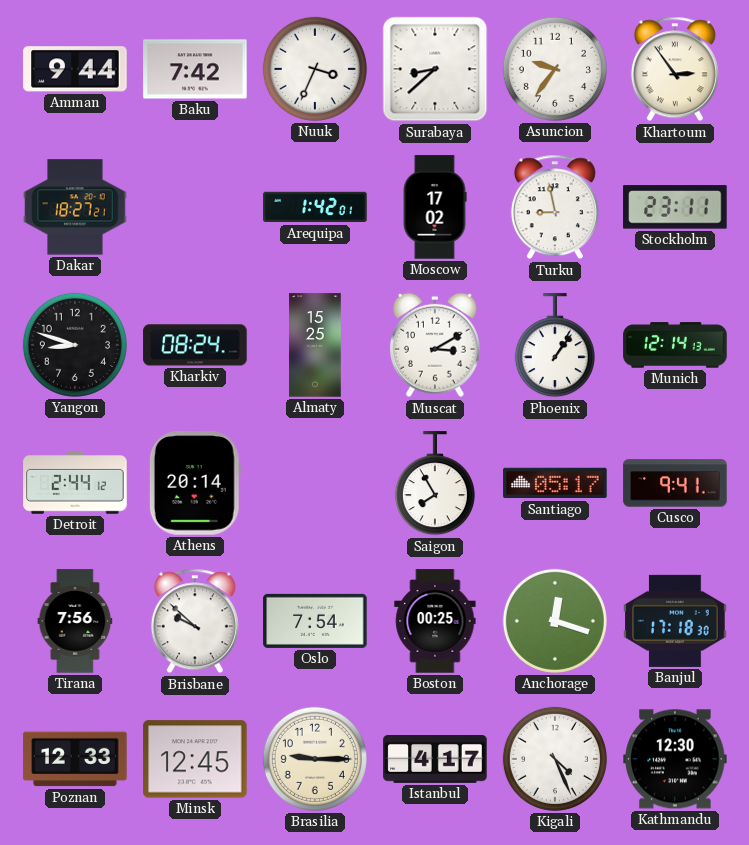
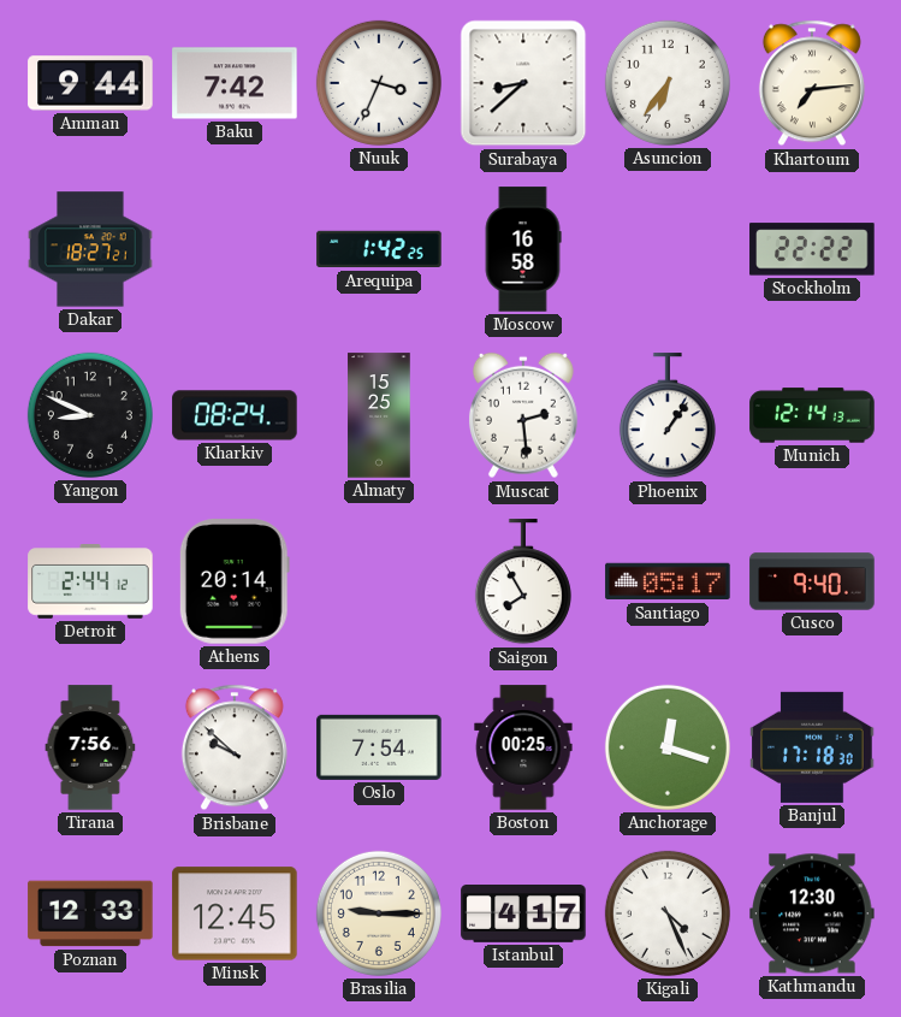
Asuncion: 9:36 -> 6:36 (668, 83)
Khartoum: 2:54 -> 7:14 (812, 83)
Arequipa: 1:42:01 -> 1:42:25 (379, 249)
Moscow: 17:02 -> 16:58 (523, 249)
Turku: 8:58 -> none (555, 207)
Stockholm: 23:11 -> 22:22 (812, 249)
Yangon: 8:48 -> 8:49 (90, 415)
Muscat: 3:10 -> 2:29 (523, 415)
Cusco: 9:41 -> 9:40 (812, 581)
